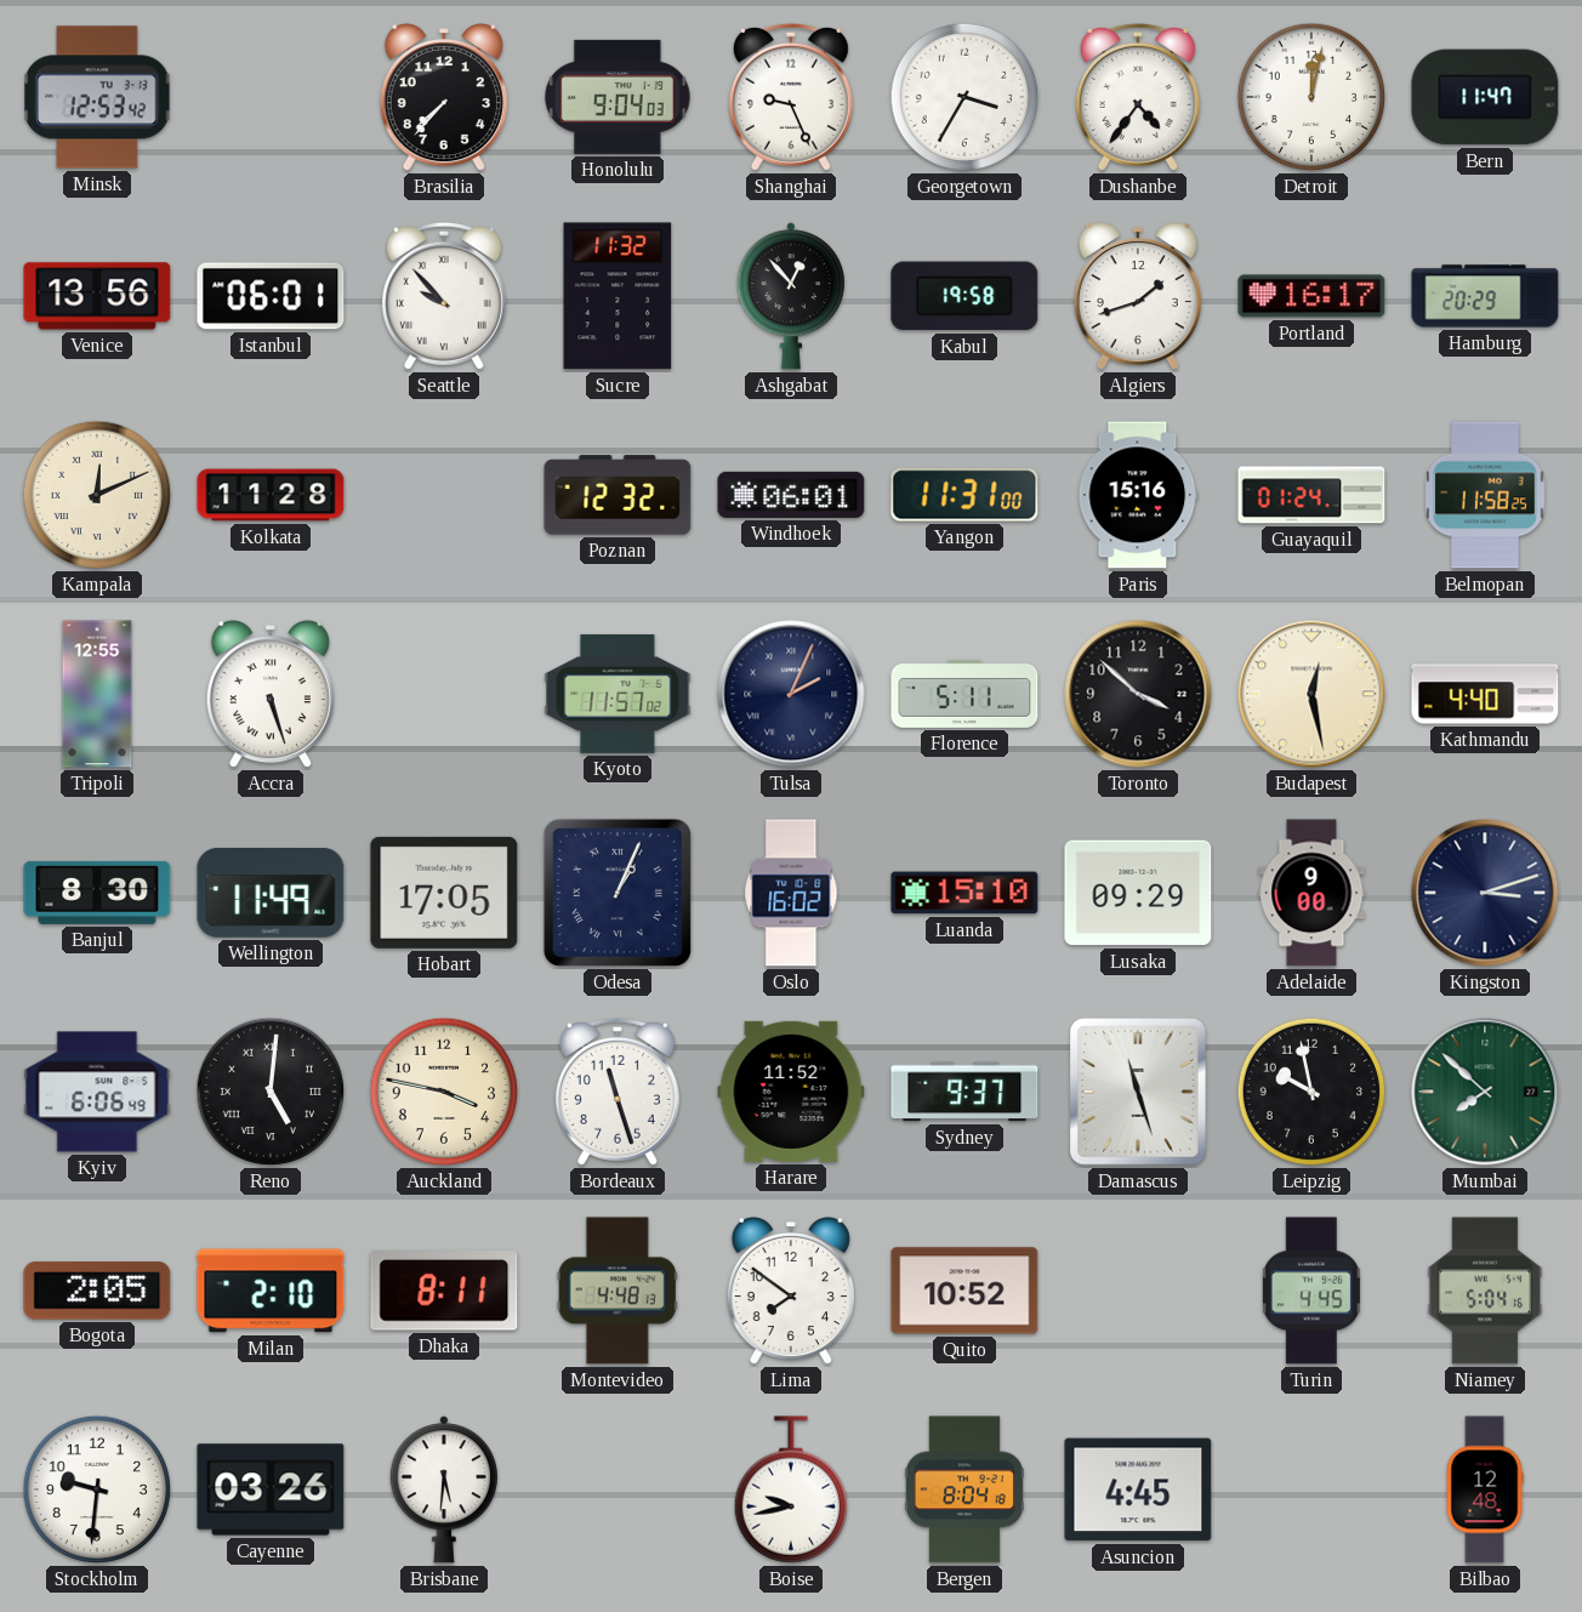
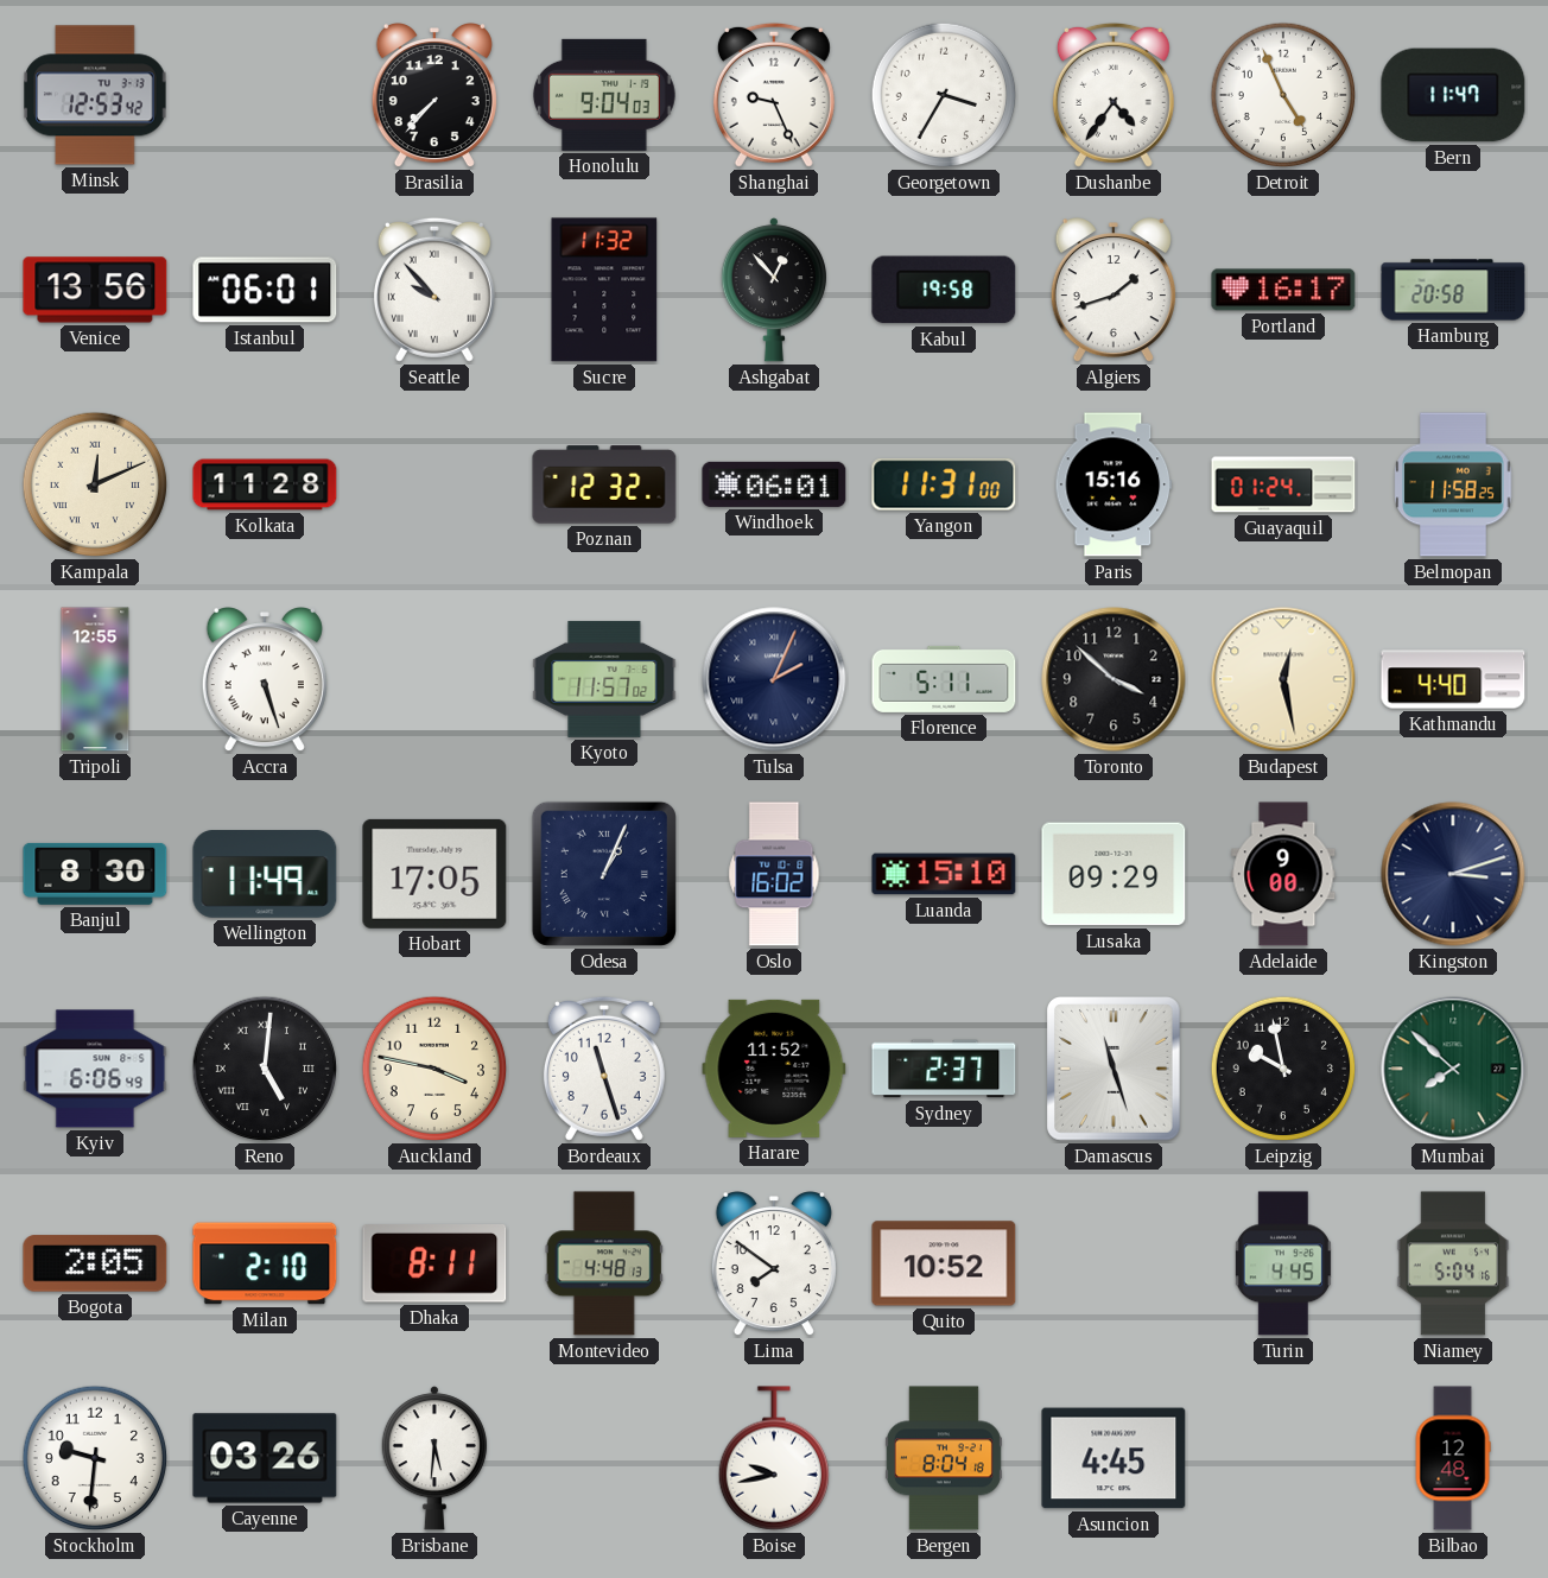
Detroit: 12:02 -> 4:56 (1283, 95)
Hamburg: 20:29 -> 20:58 (1453, 290)
Sydney: 9:37 -> 2:37 (944, 1069)
